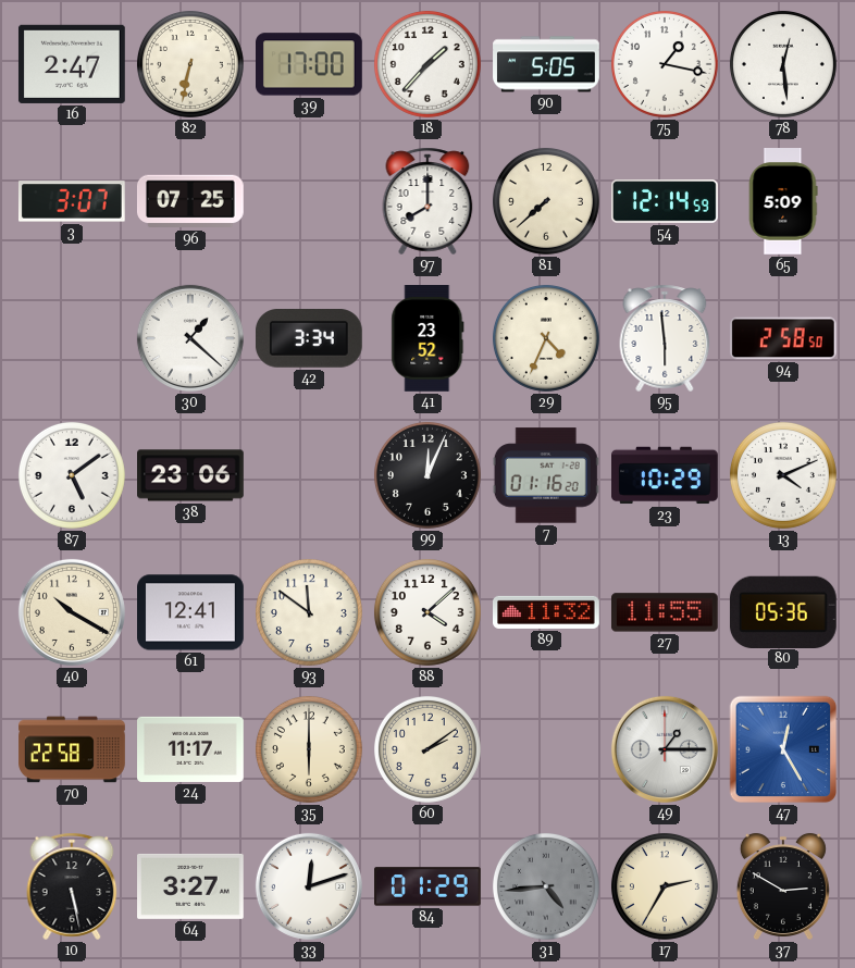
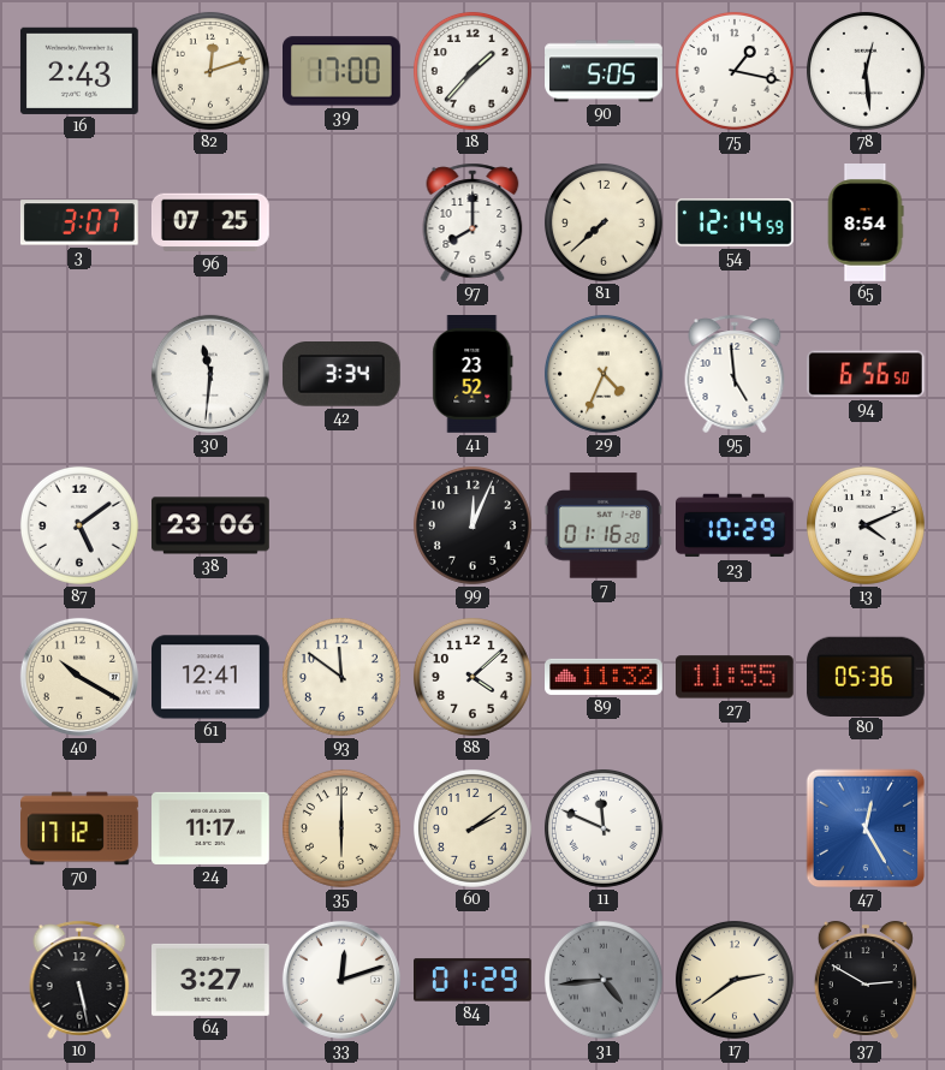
16: 2:47 -> 2:43 (79, 71)
82: 6:32 -> 12:12 (210, 71)
65: 5:09 -> 8:54 (866, 224)
30: 1:22 -> 11:31 (210, 374)
95: 5:59 -> 4:59 (735, 374)
94: 2:58 -> 6:56 (866, 374)
70: 22:58 -> 17:12 (79, 828)
11: none -> 11:49 (604, 828)
49: 1:15 -> none (665, 749)
17: 2:35 -> 2:39 (735, 980)
